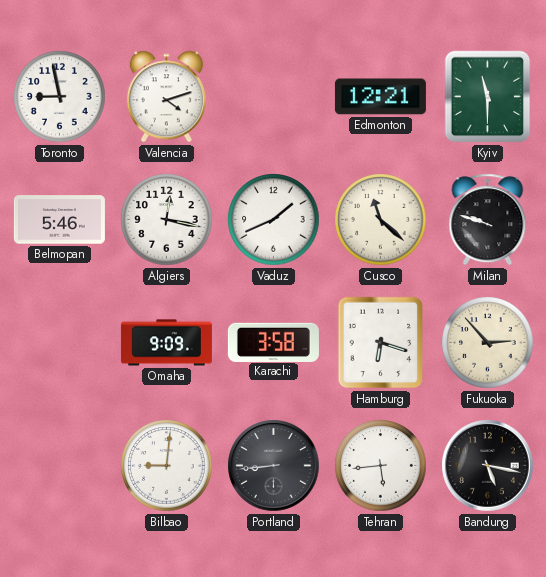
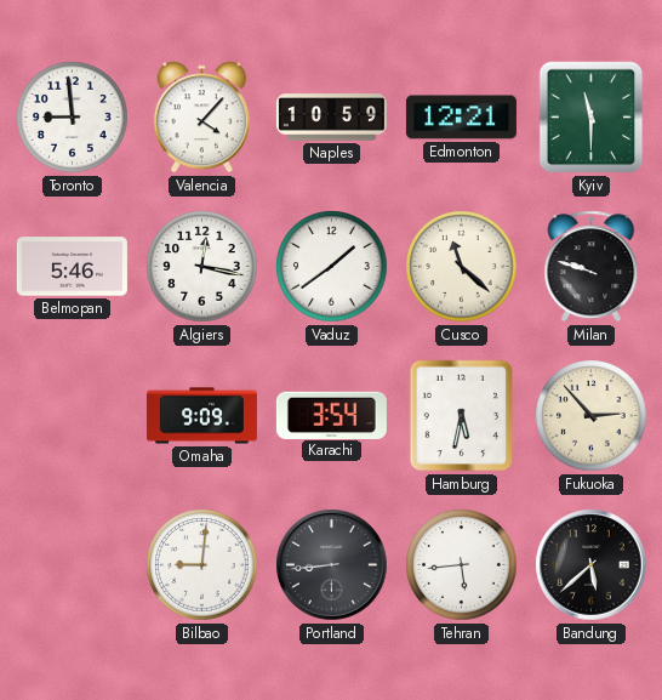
Toronto: 8:58 -> 8:59 (73, 118)
Valencia: 4:12 -> 4:07 (201, 118)
Naples: none -> 10:59 (331, 118)
Vaduz: 1:41 -> 1:39 (332, 267)
Karachi: 3:58 -> 3:54 (331, 415)
Hamburg: 6:18 -> 5:32 (462, 416)
Bandung: 5:17 -> 5:38 (592, 565)
